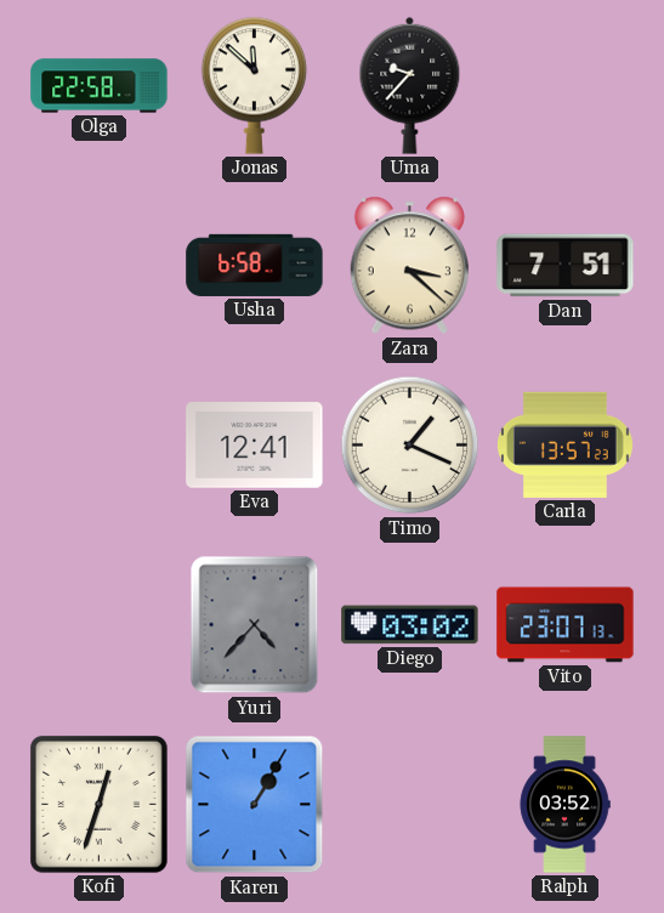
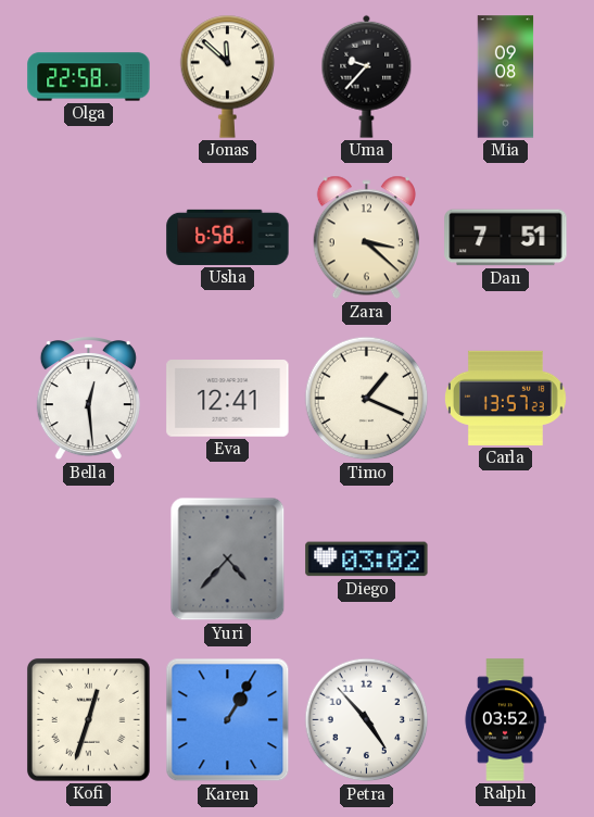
Mia: none -> 09:08 (506, 77)
Bella: none -> 12:29 (88, 400)
Vito: 23:07 -> none (566, 625)
Petra: none -> 4:53 (367, 720)
